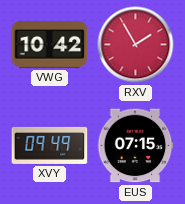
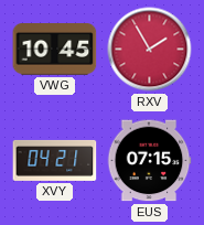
VWG: 10:42 -> 10:45 (55, 50)
XVY: 09:49 -> 04:21 (55, 160)
